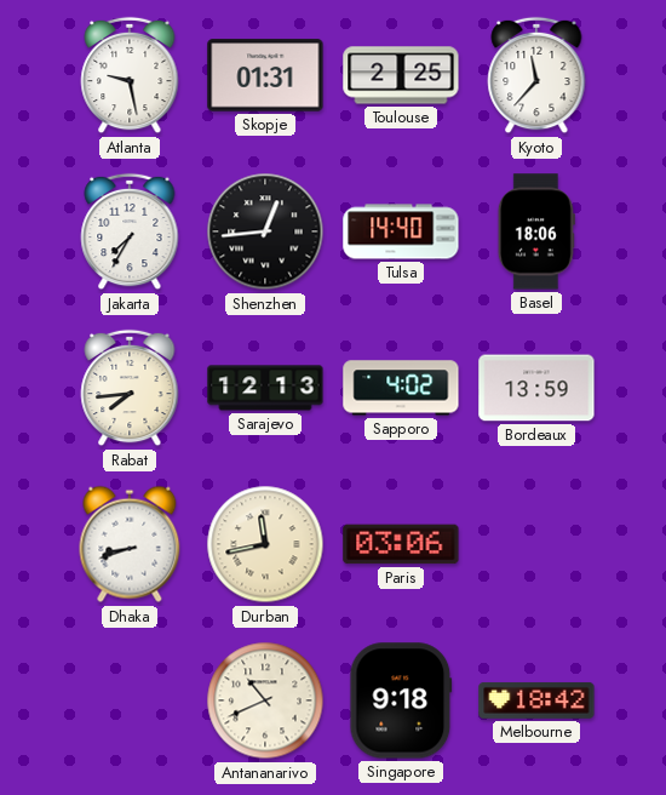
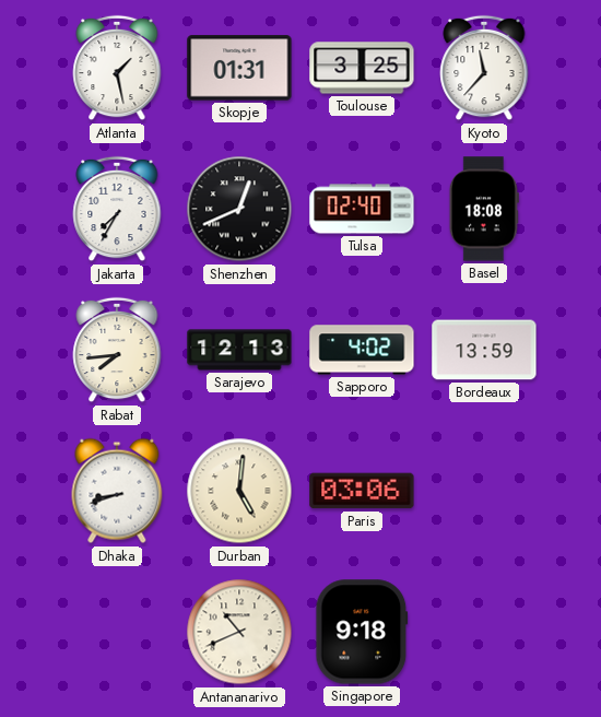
Atlanta: 9:28 -> 1:28 (117, 68)
Toulouse: 2:25 -> 3:25 (362, 68)
Shenzhen: 12:44 -> 12:41 (239, 209)
Tulsa: 14:40 -> 02:40 (362, 209)
Basel: 18:06 -> 18:08 (484, 209)
Durban: 11:43 -> 5:01 (239, 491)
Melbourne: 18:42 -> none (536, 700)
